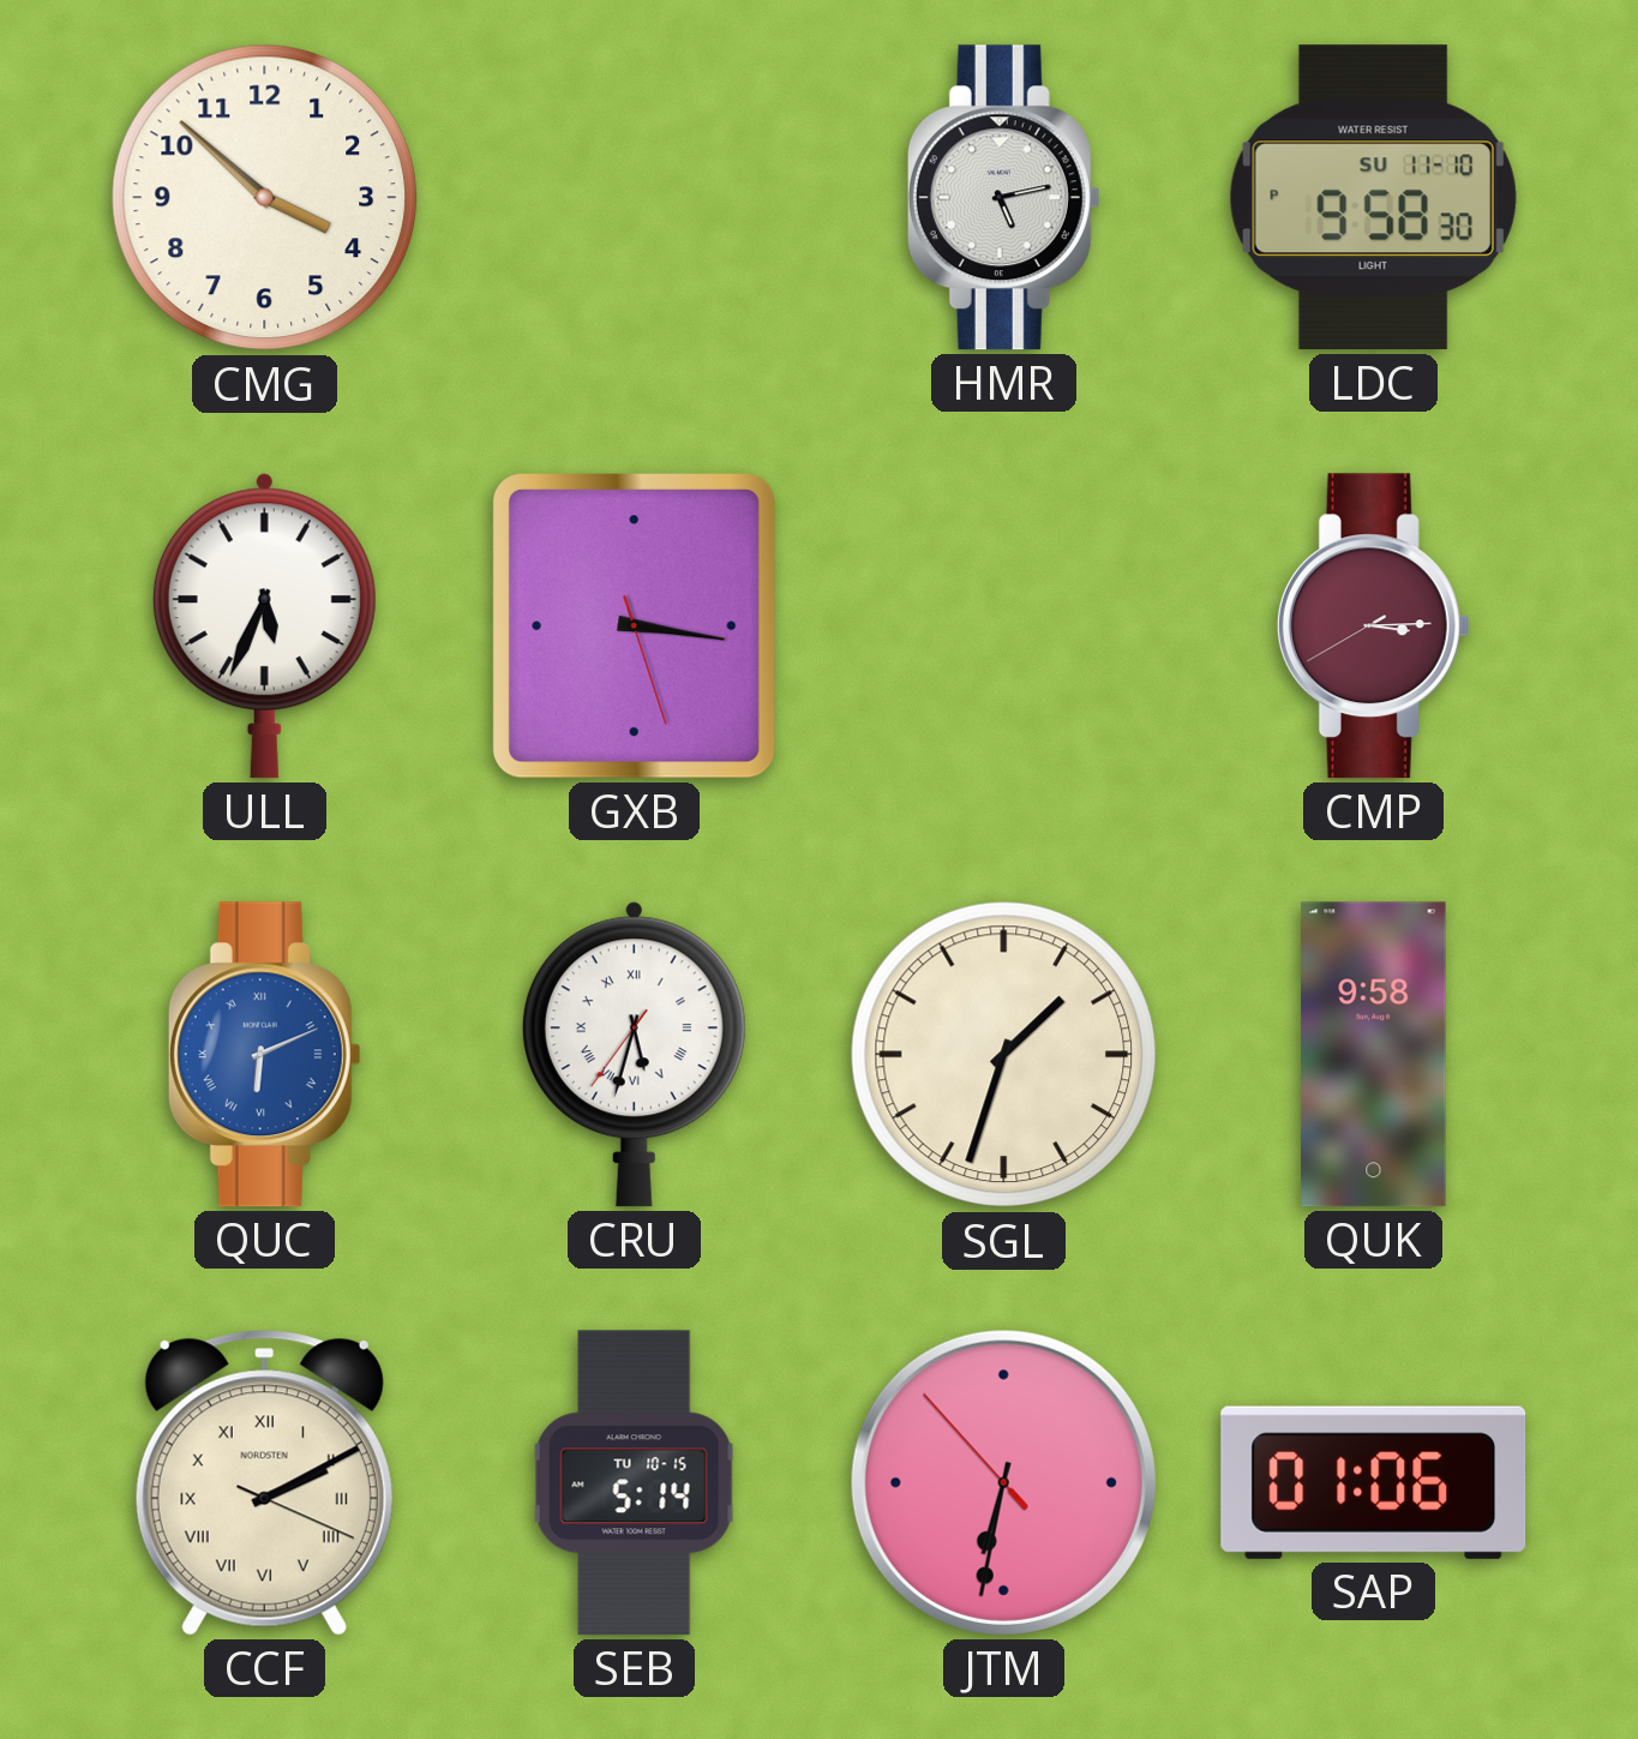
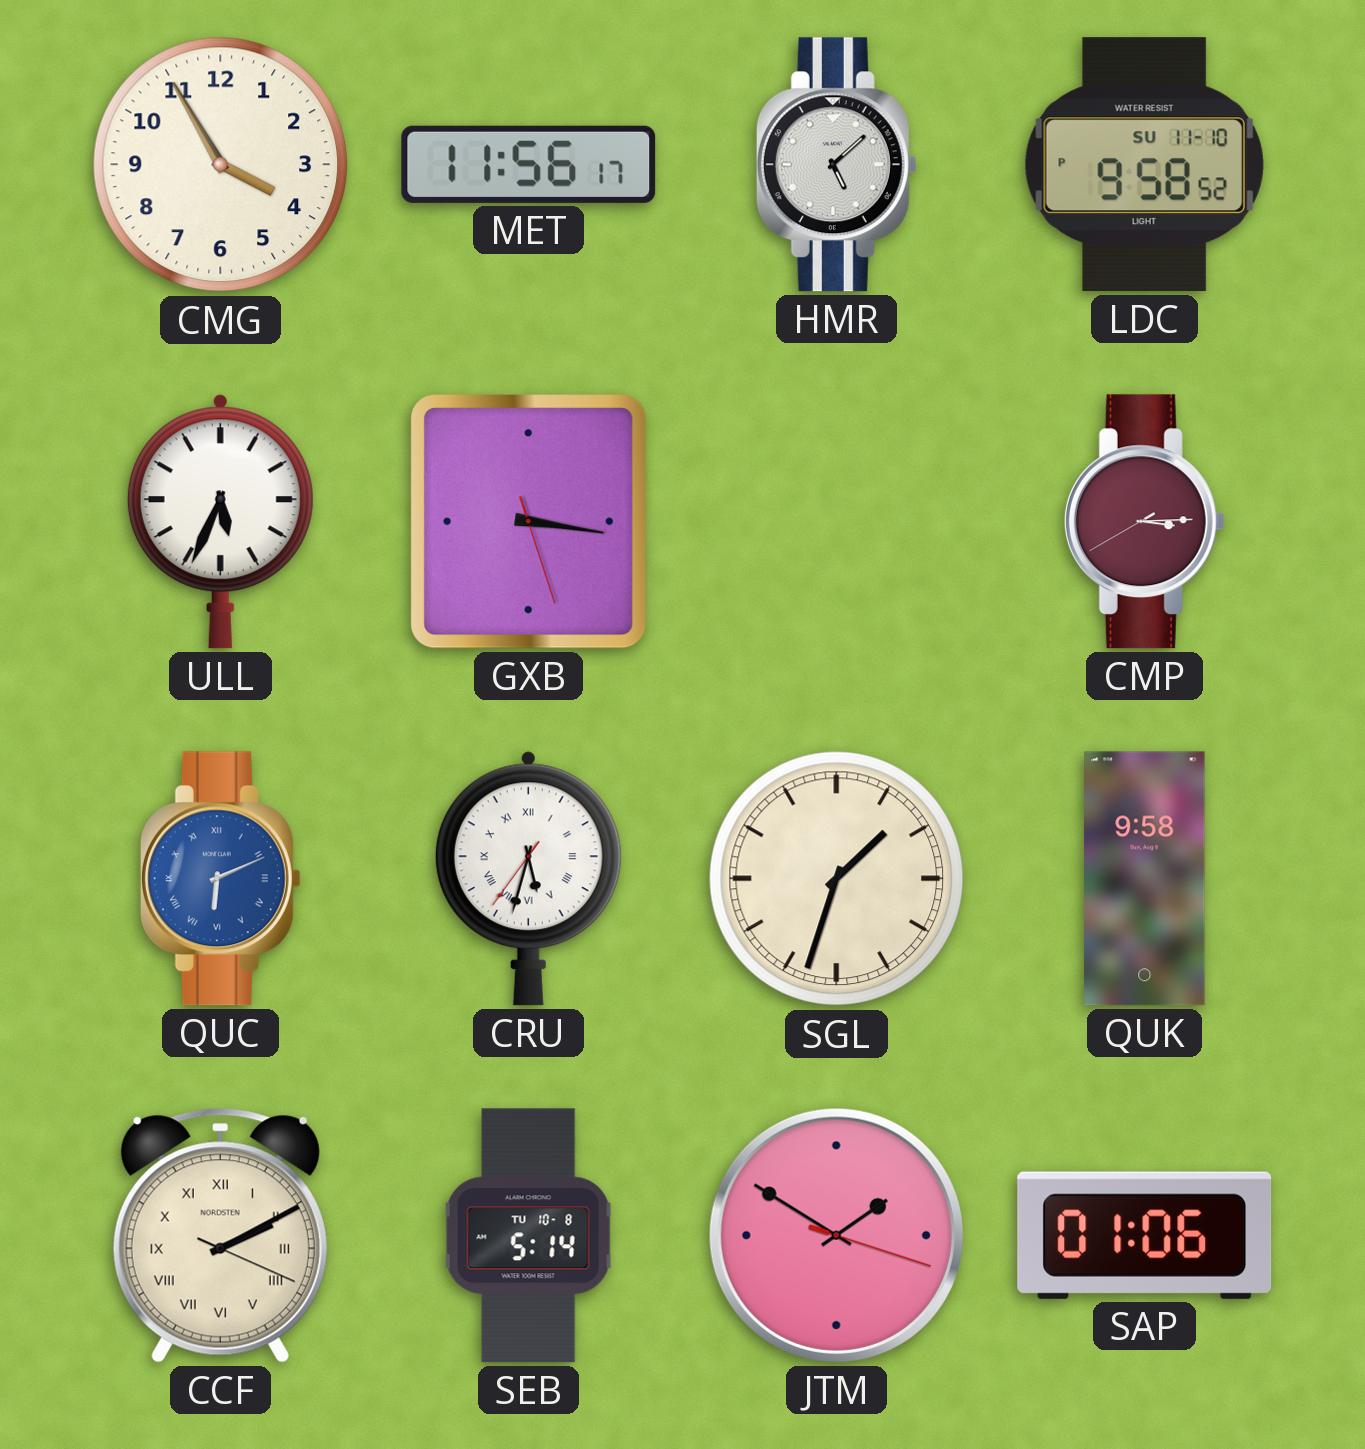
CMG: 3:52 -> 3:55 (221, 165)
MET: none -> 11:56 (529, 164)
HMR: 5:13 -> 5:08 (836, 165)
LDC: 9:58:30 PM -> 9:58:52 PM (1144, 165)
SEB date: TU 10-15 -> TU 10-8 (528, 1236)
JTM: 6:31 -> 1:50 (836, 1235)
